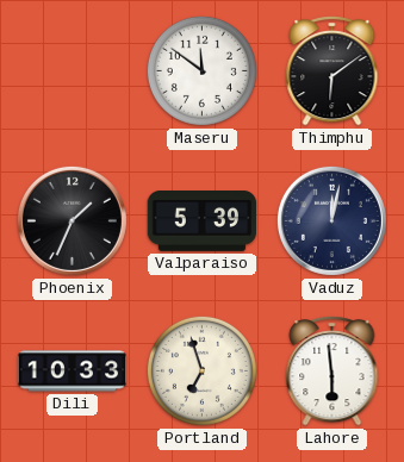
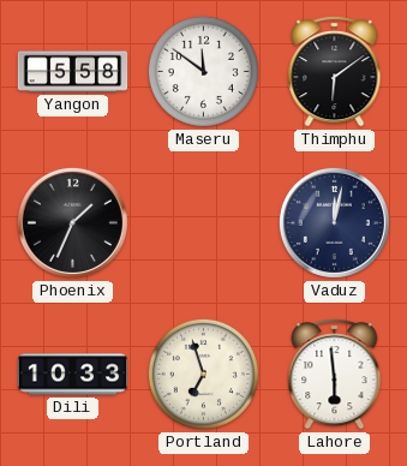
Yangon: none -> 5:58 (73, 72)
Valparaiso: 5:39 -> none (203, 221)
